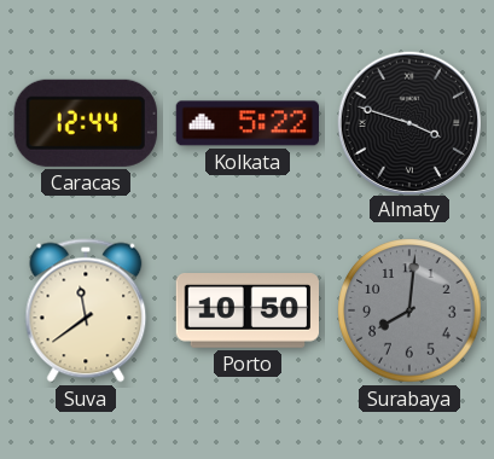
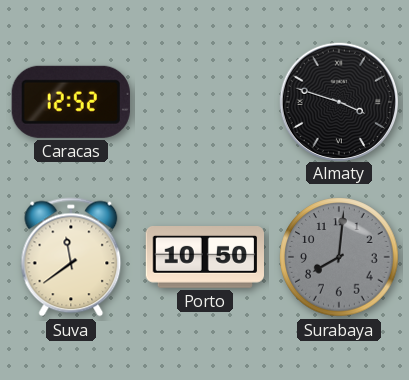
Caracas: 12:44 -> 12:52 (71, 102)
Kolkata: 5:22 -> none (246, 123)
